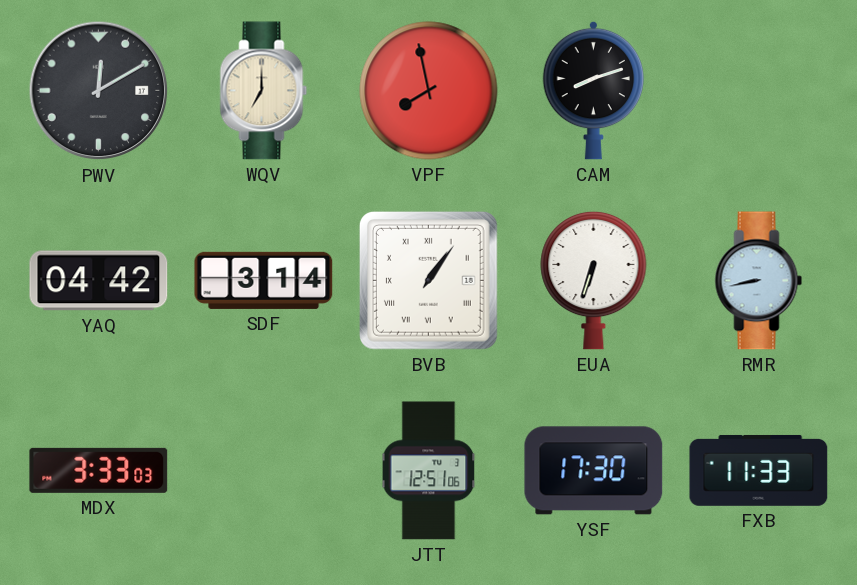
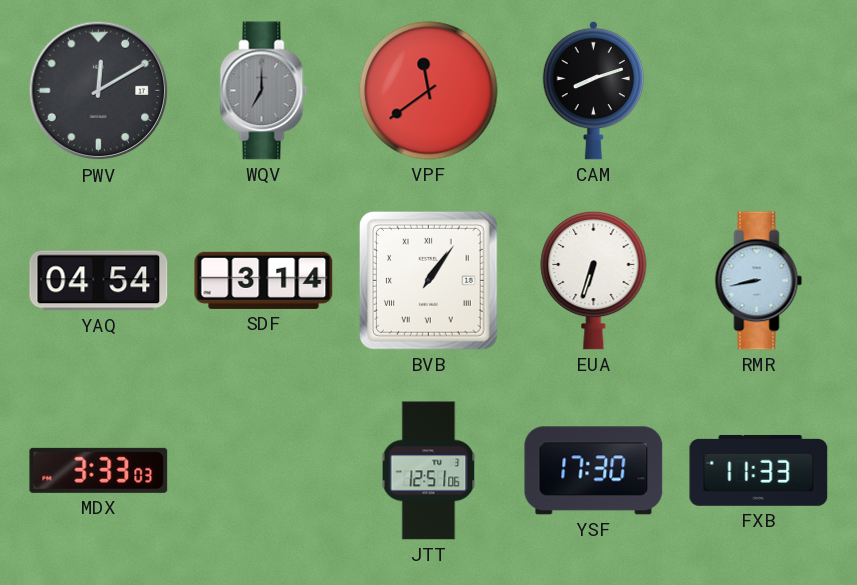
WQV dial: cream -> grey (264, 91)
VPF: 7:58 -> 11:39 (429, 91)
YAQ: 04:42 -> 04:54 (99, 281)
